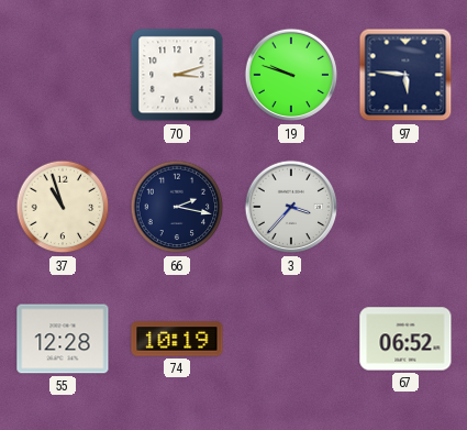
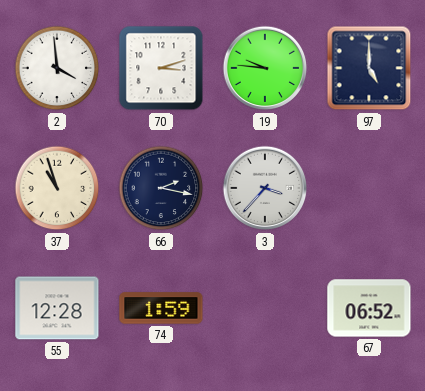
2: none -> 3:59 (57, 68)
19: 9:48 -> 9:46 (265, 68)
97: 5:46 -> 5:00 (369, 68)
74: 10:19 -> 1:59 (161, 308)
